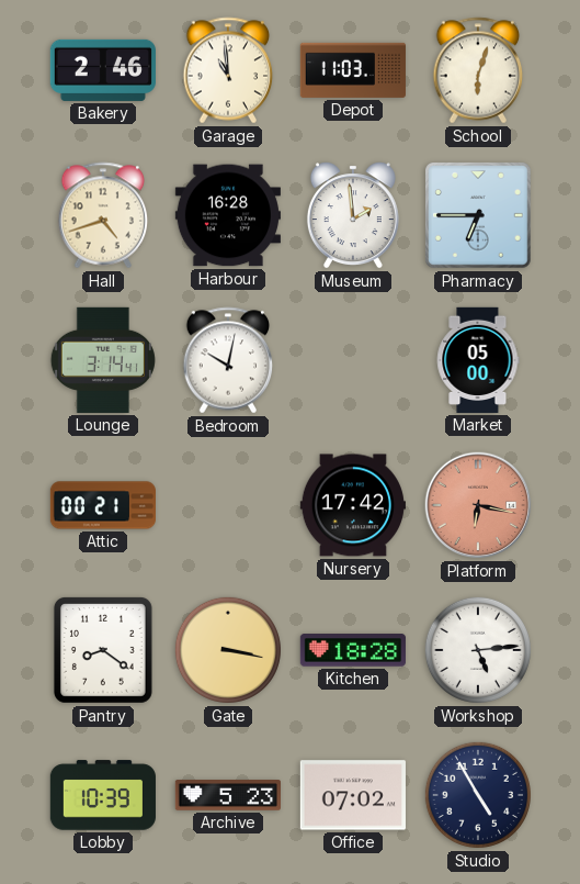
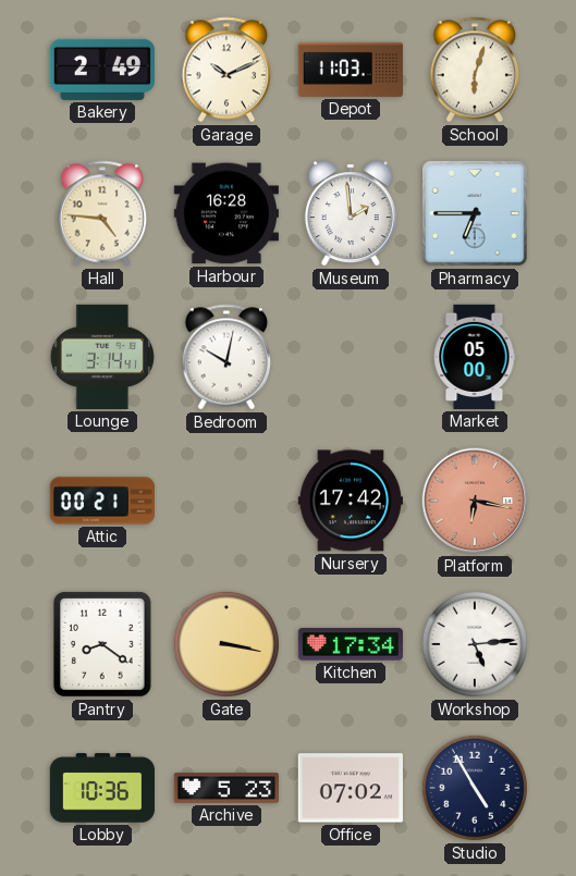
Bakery: 2:46 -> 2:49 (102, 70)
Garage: 10:59 -> 10:11 (226, 70)
Hall: 4:42 -> 4:46 (102, 213)
Kitchen: 18:28 -> 17:34 (351, 644)
Lobby: 10:39 -> 10:36 (102, 788)
